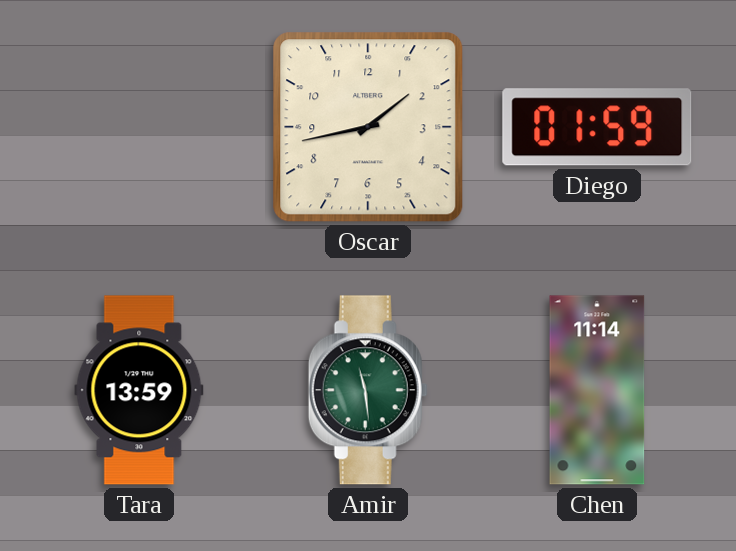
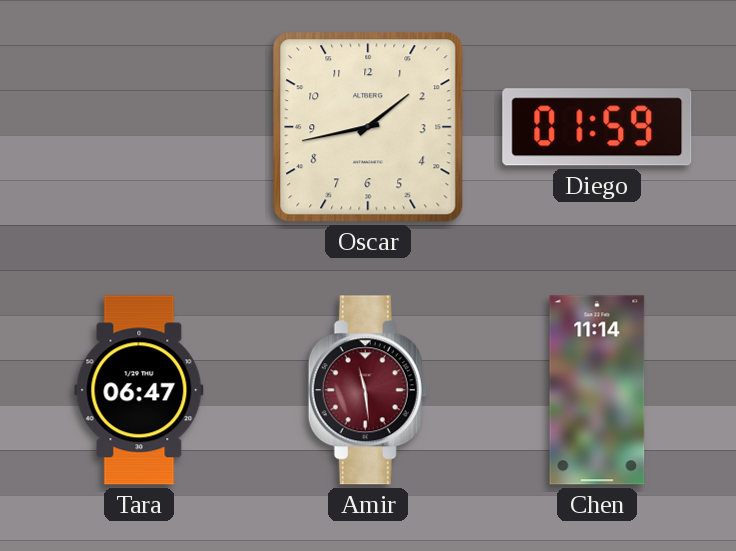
Tara: 13:59 -> 06:47 (139, 390)
Amir dial: green -> burgundy (368, 390)
